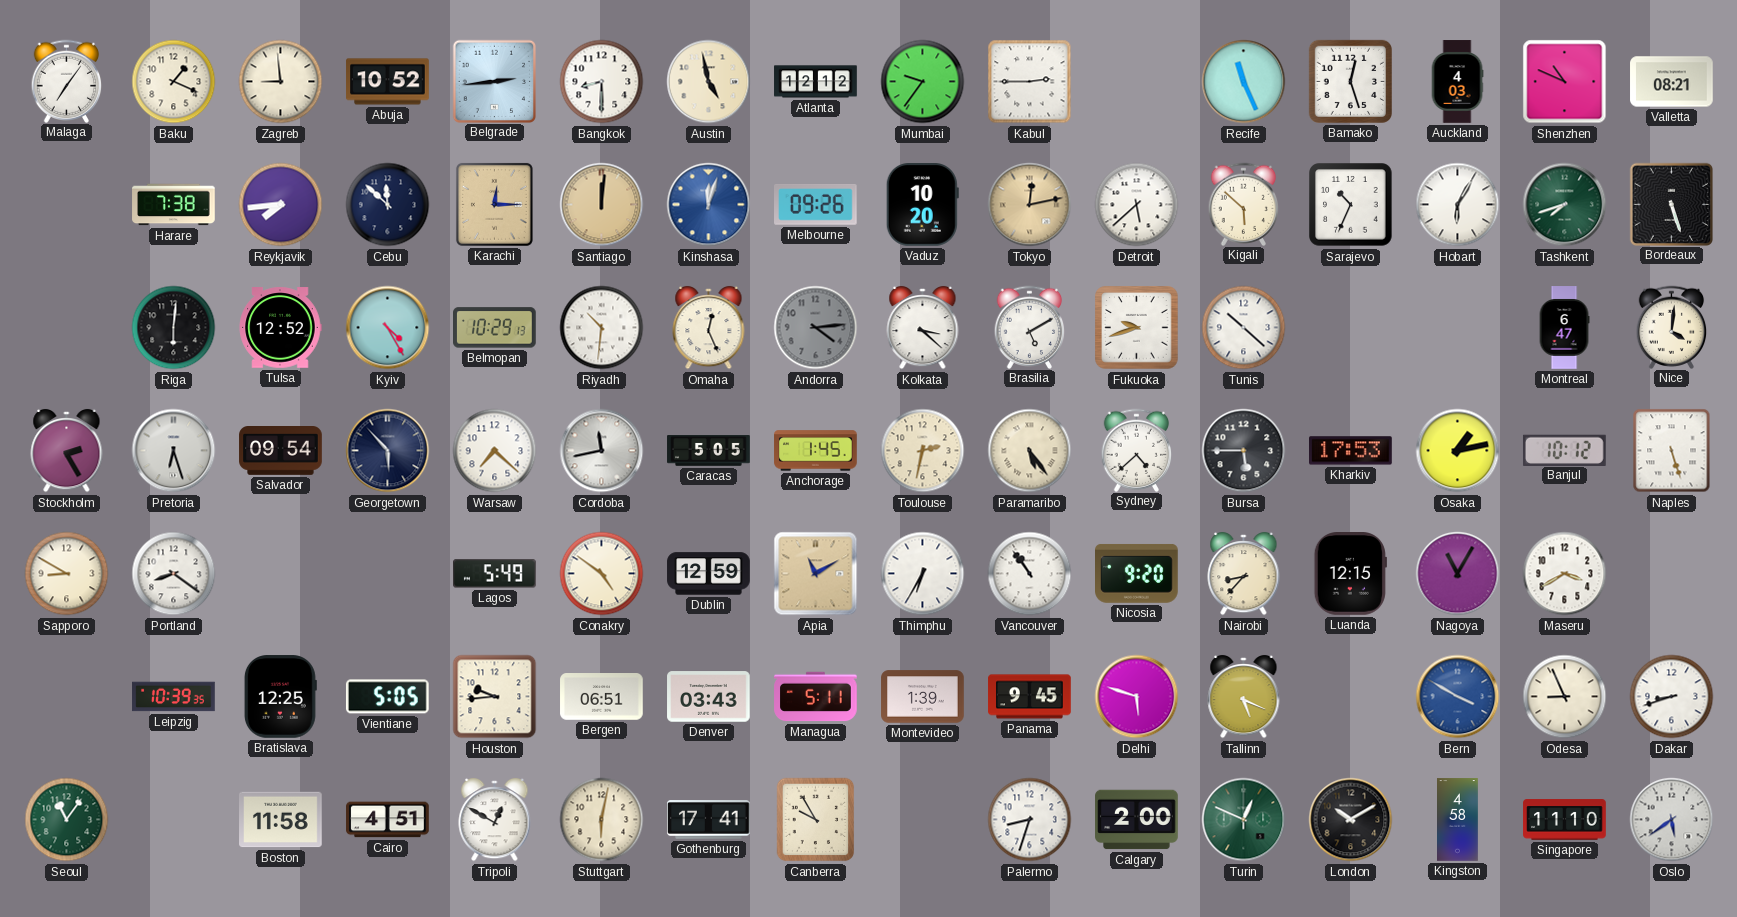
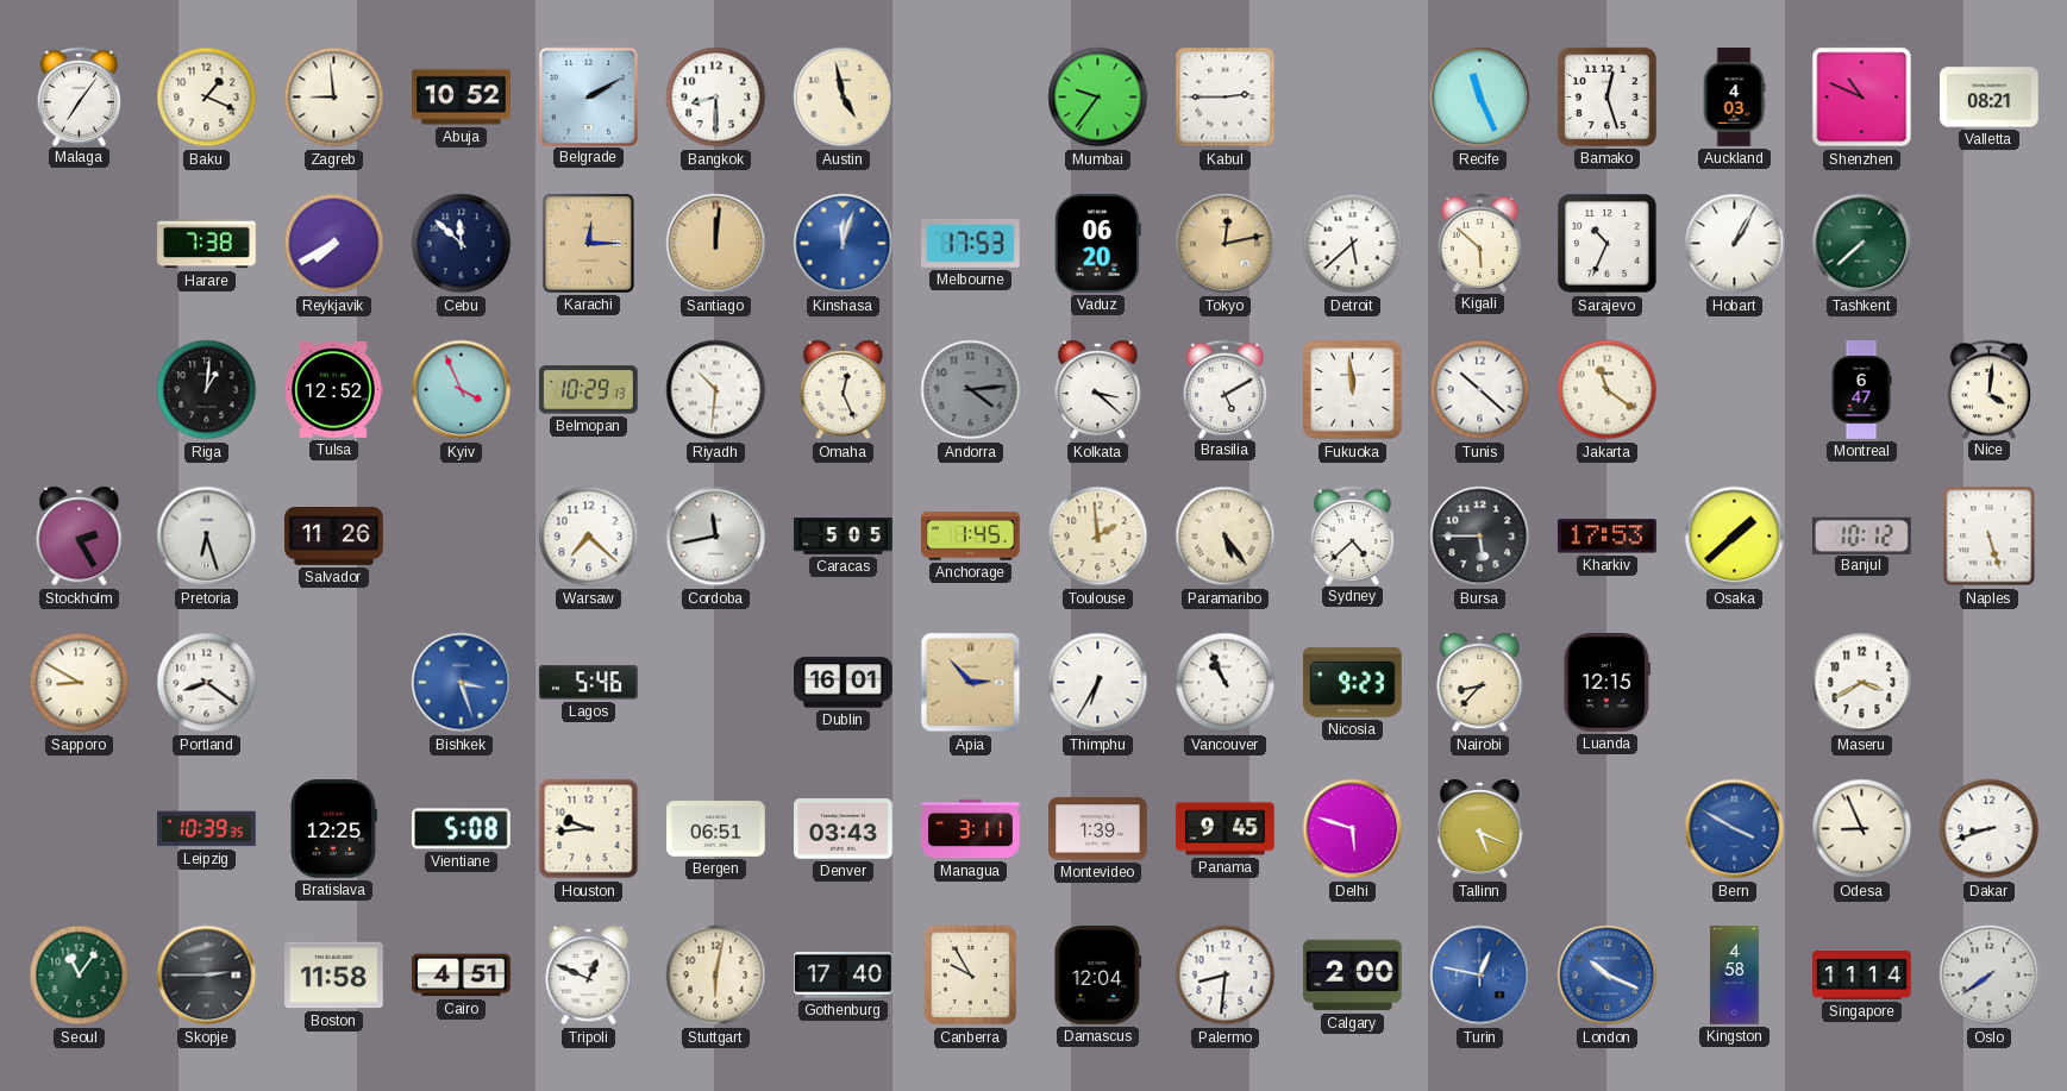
Belgrade: 2:44 -> 2:10 (588, 96)
Atlanta: 12:12 -> none (816, 82)
Reykjavik: 7:44 -> 7:40 (334, 244)
Melbourne: 09:26 -> 17:53 (971, 244)
Vaduz: 10:20 -> 06:20 (1097, 244)
Hobart: 6:05 -> 1:05 (1735, 244)
Tashkent: 7:42 -> 7:38 (1862, 244)
Bordeaux: 5:27 -> none (1671, 204)
Riga: 6:01 -> 1:01 (207, 390)
Kyiv: 4:25 -> 3:56 (462, 390)
Fukuoka: 9:42 -> 11:59 (1353, 390)
Jakarta: none -> 11:21 (1608, 390)
Salvador: 09:54 -> 11:26 (334, 537)
Georgetown: 5:53 -> none (388, 451)
Toulouse: 2:32 -> 1:59 (1098, 537)
Osaka: 1:13 -> 1:38 (1735, 537)
Bishkek: none -> 3:27 (462, 683)
Lagos: 5:49 -> 5:46 (589, 683)
Conakry: 4:51 -> none (602, 574)
Dublin: 12:59 -> 16:01 (844, 683)
Apia: 11:10 -> 2:53 (971, 683)
Vancouver: 10:54 -> 10:56 (1226, 683)
Nicosia: 9:20 -> 9:23 (1353, 682)
Nagoya: 11:05 -> none (1458, 574)
Vientiane: 5:05 -> 5:08 (461, 829)
Managua: 5:11 -> 3:11 (971, 829)
Skopje: none -> 2:45 (207, 976)
Tripoli: 12:50 -> 12:49 (589, 976)
Gothenburg: 17:41 -> 17:40 (844, 976)
Damascus: none -> 12:04 (1098, 976)
Palermo: 8:33 -> 8:31 (1226, 976)
Turin: 12:49 -> 12:47 (1480, 976)
Turin dial: green -> blue (1480, 976)
London: 10:10 -> 10:19 (1608, 976)
London dial: black -> blue (1608, 976)
Singapore: 11:10 -> 11:14 (1862, 976)
Oslo: 5:39 -> 7:39 (1990, 976)
